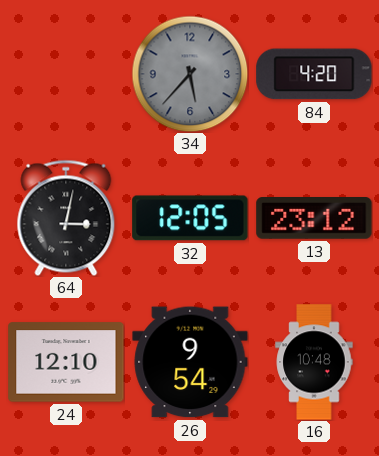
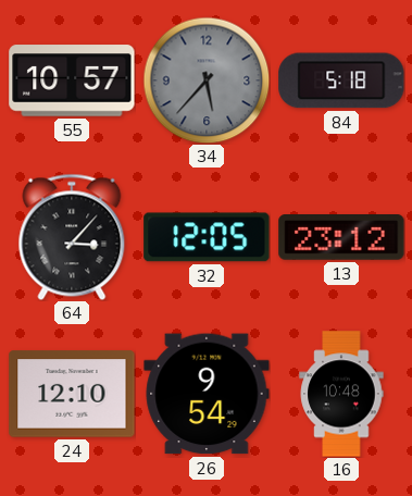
55: none -> 10:57 (72, 80)
84: 4:20 -> 5:18 (341, 80)
64: 3:02 -> 3:07 (72, 237)
